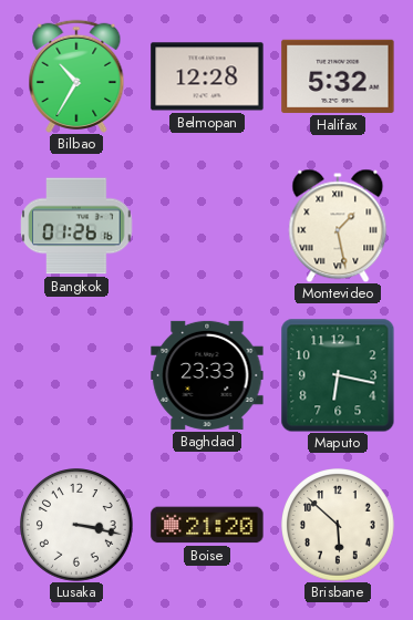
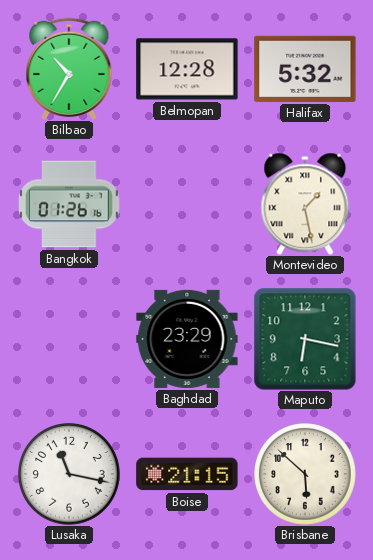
Baghdad: 23:33 -> 23:29 (187, 339)
Lusaka: 3:17 -> 11:17 (70, 475)
Boise: 21:20 -> 21:15 (187, 474)
